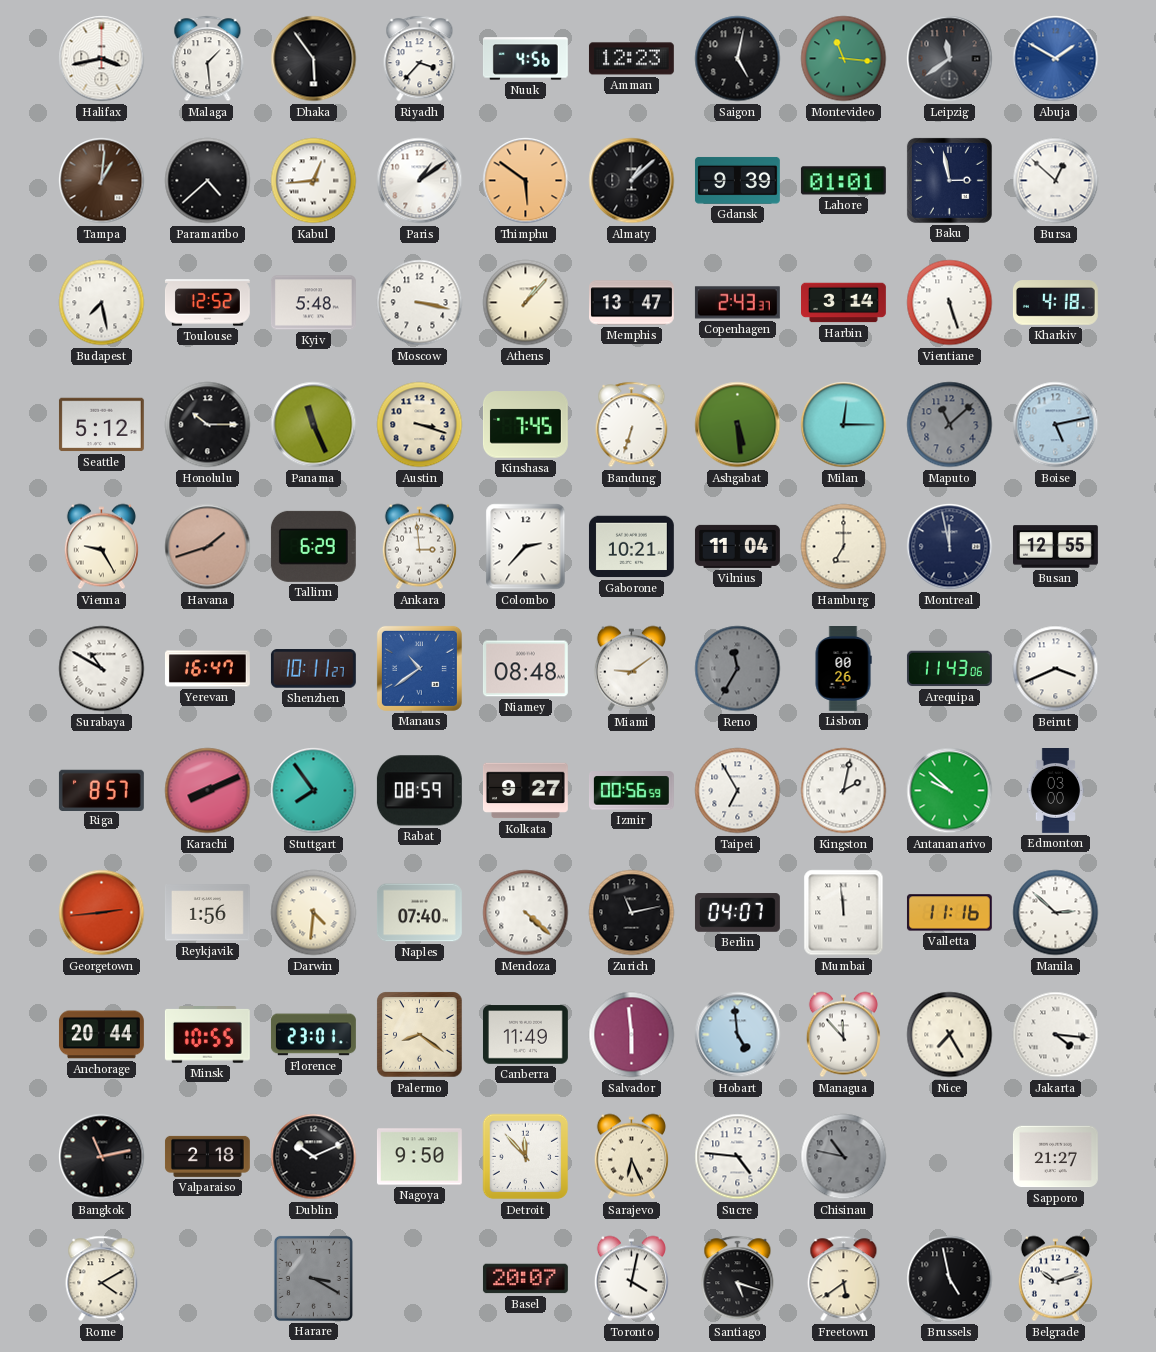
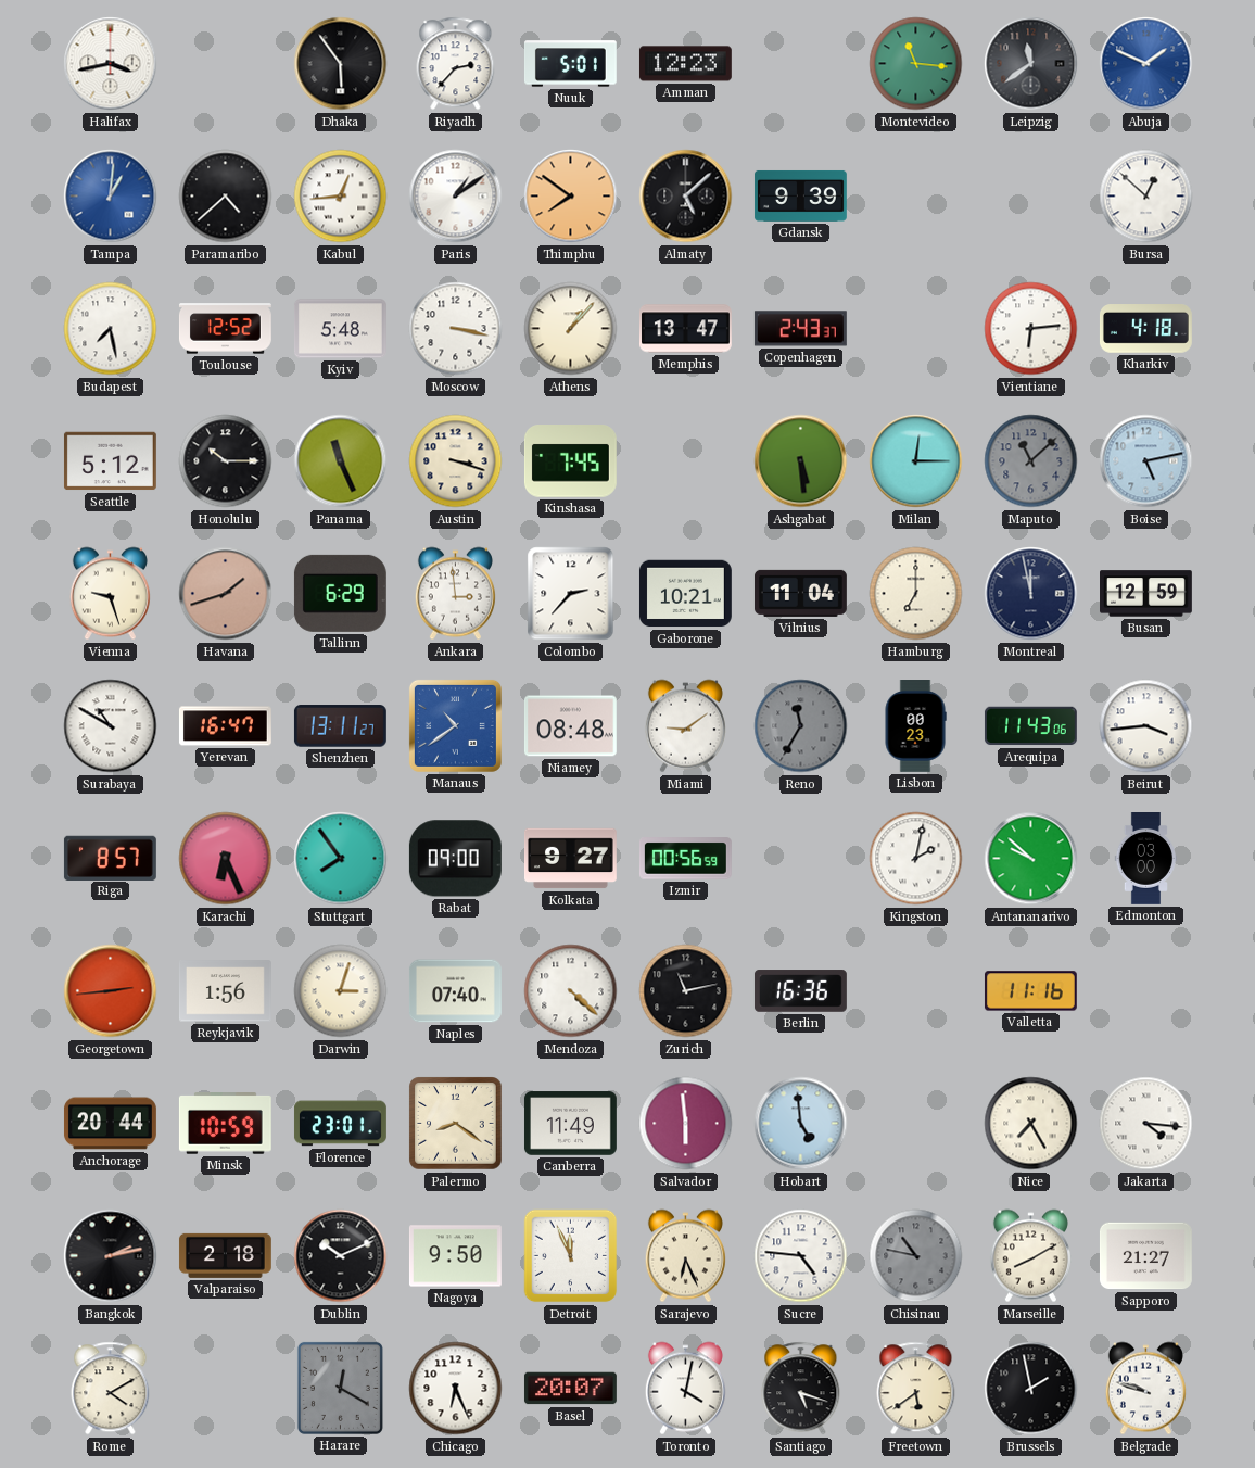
Malaga: 1:29 -> none (208, 59)
Riyadh: 3:37 -> 2:37 (456, 64)
Nuuk: 4:56 -> 5:01 (570, 64)
Saigon: 5:02 -> none (738, 59)
Abuja: 1:50 -> 1:49 (1146, 64)
Tampa dial: brown -> blue (111, 197)
Thimphu: 5:51 -> 7:51 (571, 197)
Almaty: 1:08 -> 5:08 (686, 197)
Lahore: 01:01 -> none (843, 181)
Baku: 2:58 -> none (949, 180)
Harbin: 3:14 -> none (844, 303)
Vientiane: 5:27 -> 6:14 (1031, 329)
Bandung: 6:33 -> none (632, 425)
Vienna: 9:25 -> 9:27 (110, 594)
Busan: 12:55 -> 12:59 (1146, 594)
Shenzhen: 10:11 -> 13:11 (340, 726)
Lisbon: 00:26 -> 00:23 (915, 726)
Beirut: 3:41 -> 3:44 (1146, 726)
Karachi: 8:11 -> 6:26 (226, 859)
Rabat: 08:59 -> 09:00 (455, 859)
Taipei: 6:55 -> none (738, 791)
Darwin: 4:31 -> 3:03 (341, 991)
Berlin: 04:07 -> 16:36 (800, 991)
Mumbai: 11:59 -> none (844, 913)
Manila: 2:52 -> none (1056, 913)
Minsk: 10:55 -> 10:59 (225, 1124)
Managua: 11:53 -> none (843, 1035)
Bangkok: 11:13 -> 2:13 (111, 1256)
Detroit: 11:53 -> 11:56 (571, 1256)
Marseille: none -> 8:10 (1030, 1256)
Harare: 3:20 -> 12:20 (340, 1388)
Chicago: none -> 6:26 (456, 1389)
Brussels: 4:58 -> 1:58 (1031, 1389)
Belgrade: 10:12 -> 9:48 (1145, 1389)
